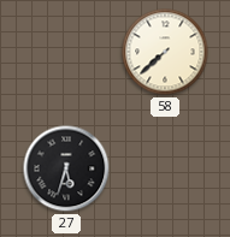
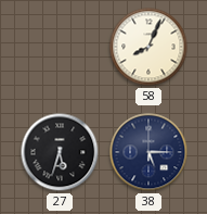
58: 7:38 -> 8:04 (148, 47)
38: none -> 5:15 (148, 152)
